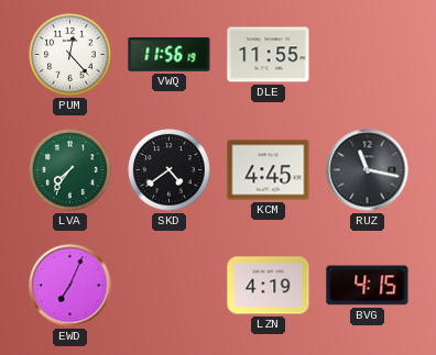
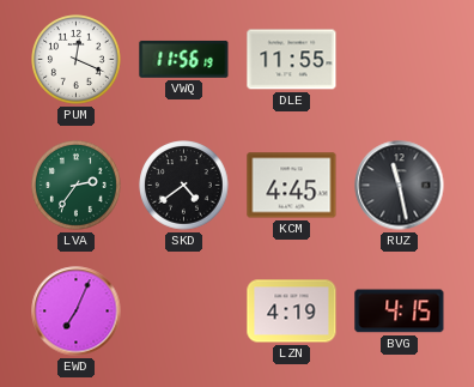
PUM: 12:23 -> 12:19 (77, 60)
LVA: 7:36 -> 2:36 (77, 186)
RUZ: 11:17 -> 11:28 (400, 186)
